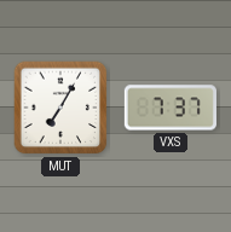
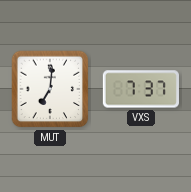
MUT: 7:05 -> 7:01 (50, 89)
